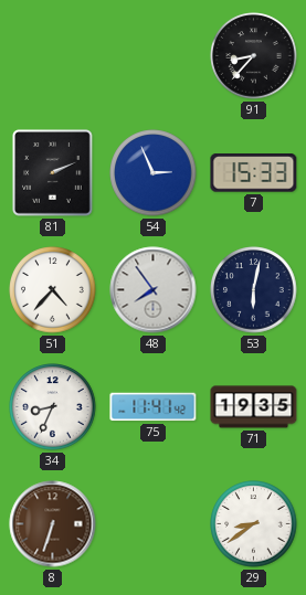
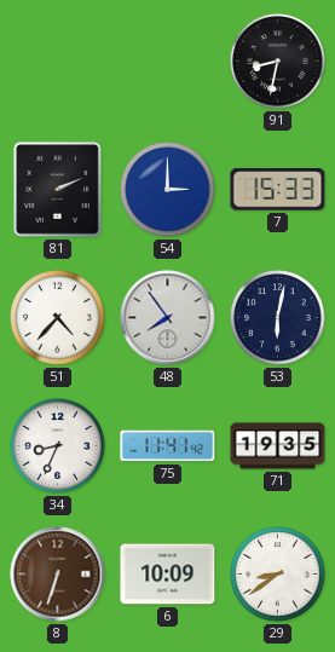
91: 8:37 -> 8:32 (278, 62)
54: 2:56 -> 3:00 (168, 190)
6: none -> 10:09 (168, 575)
